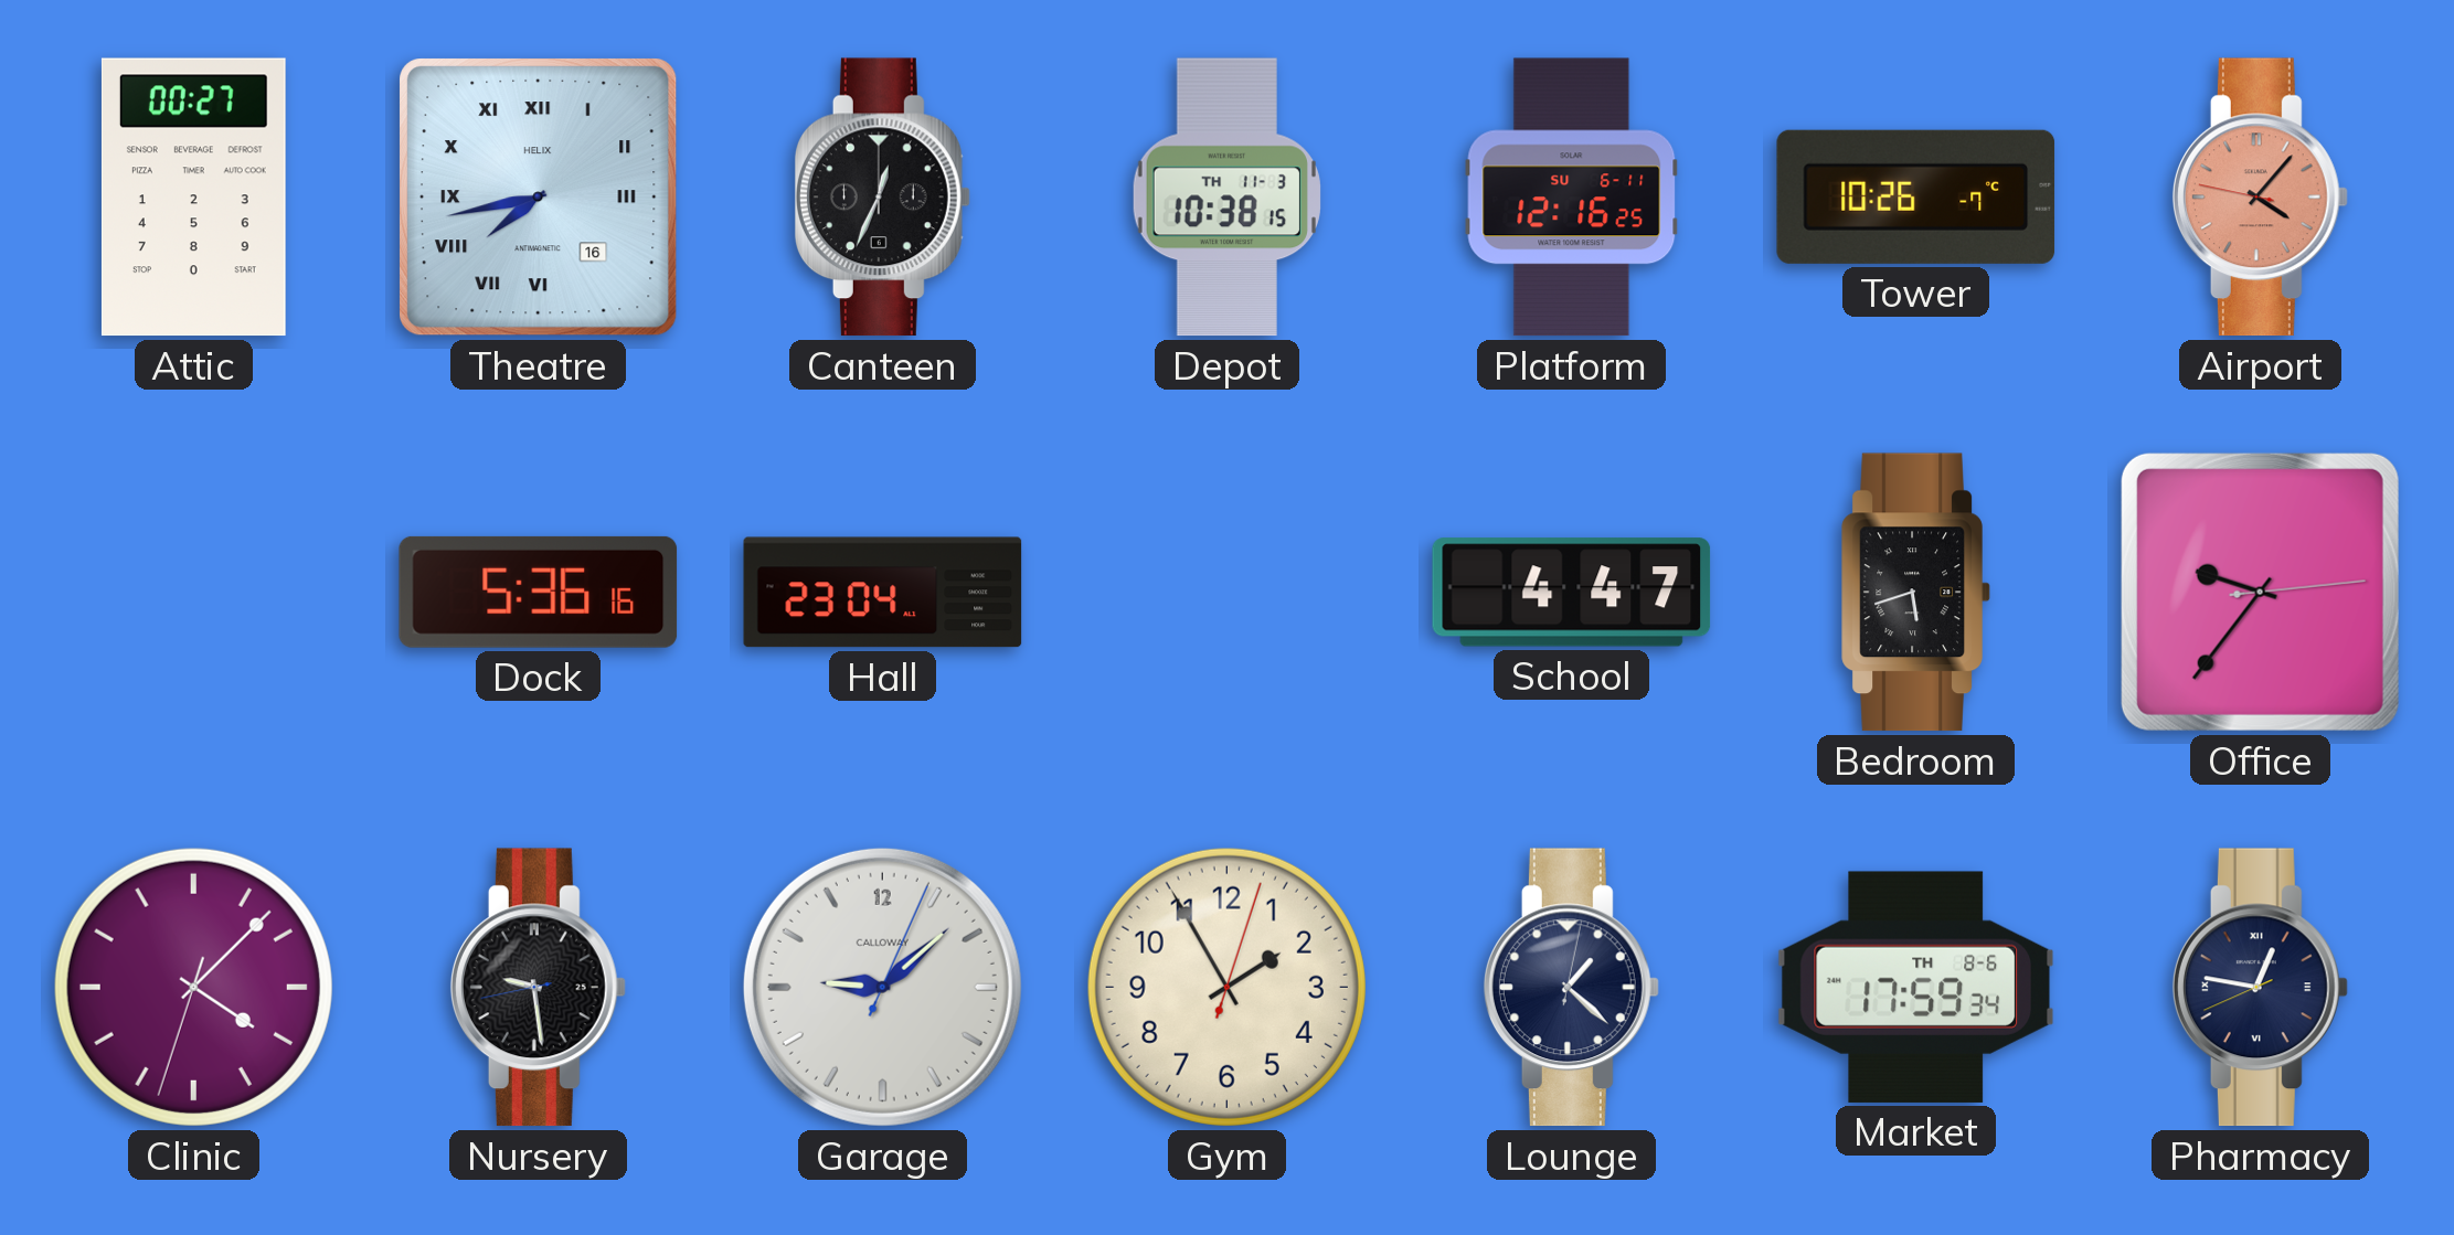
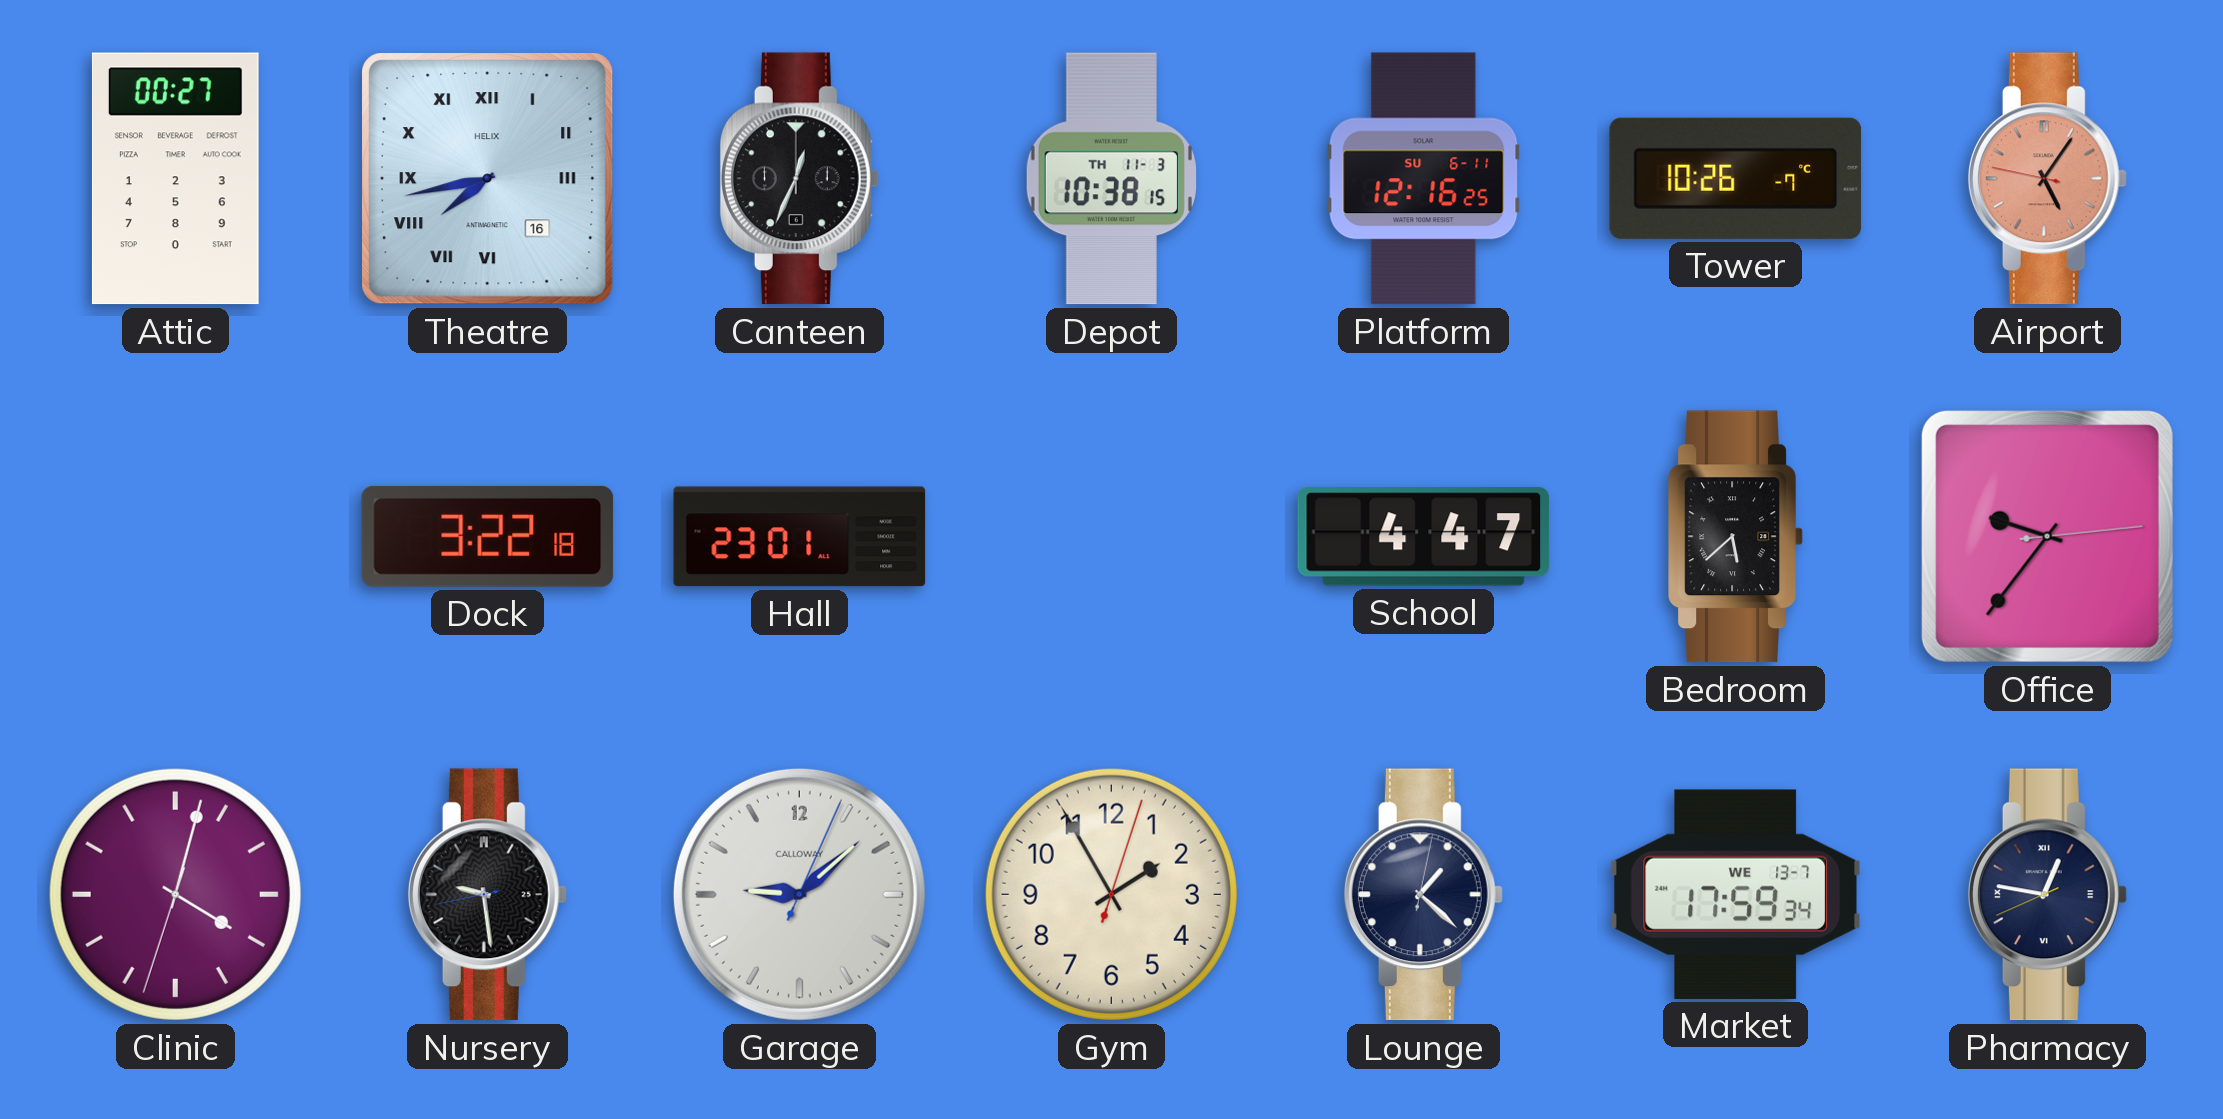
Airport: 4:06 -> 5:05 (2047, 179)
Dock: 5:36 -> 3:22 (488, 536)
Hall: 23:04 -> 23:01 (800, 537)
Bedroom: 5:42 -> 5:38 (1736, 537)
Clinic: 4:07 -> 4:02 (175, 894)
Market date: TH 8-6 -> WE 13-7 (1735, 894)
